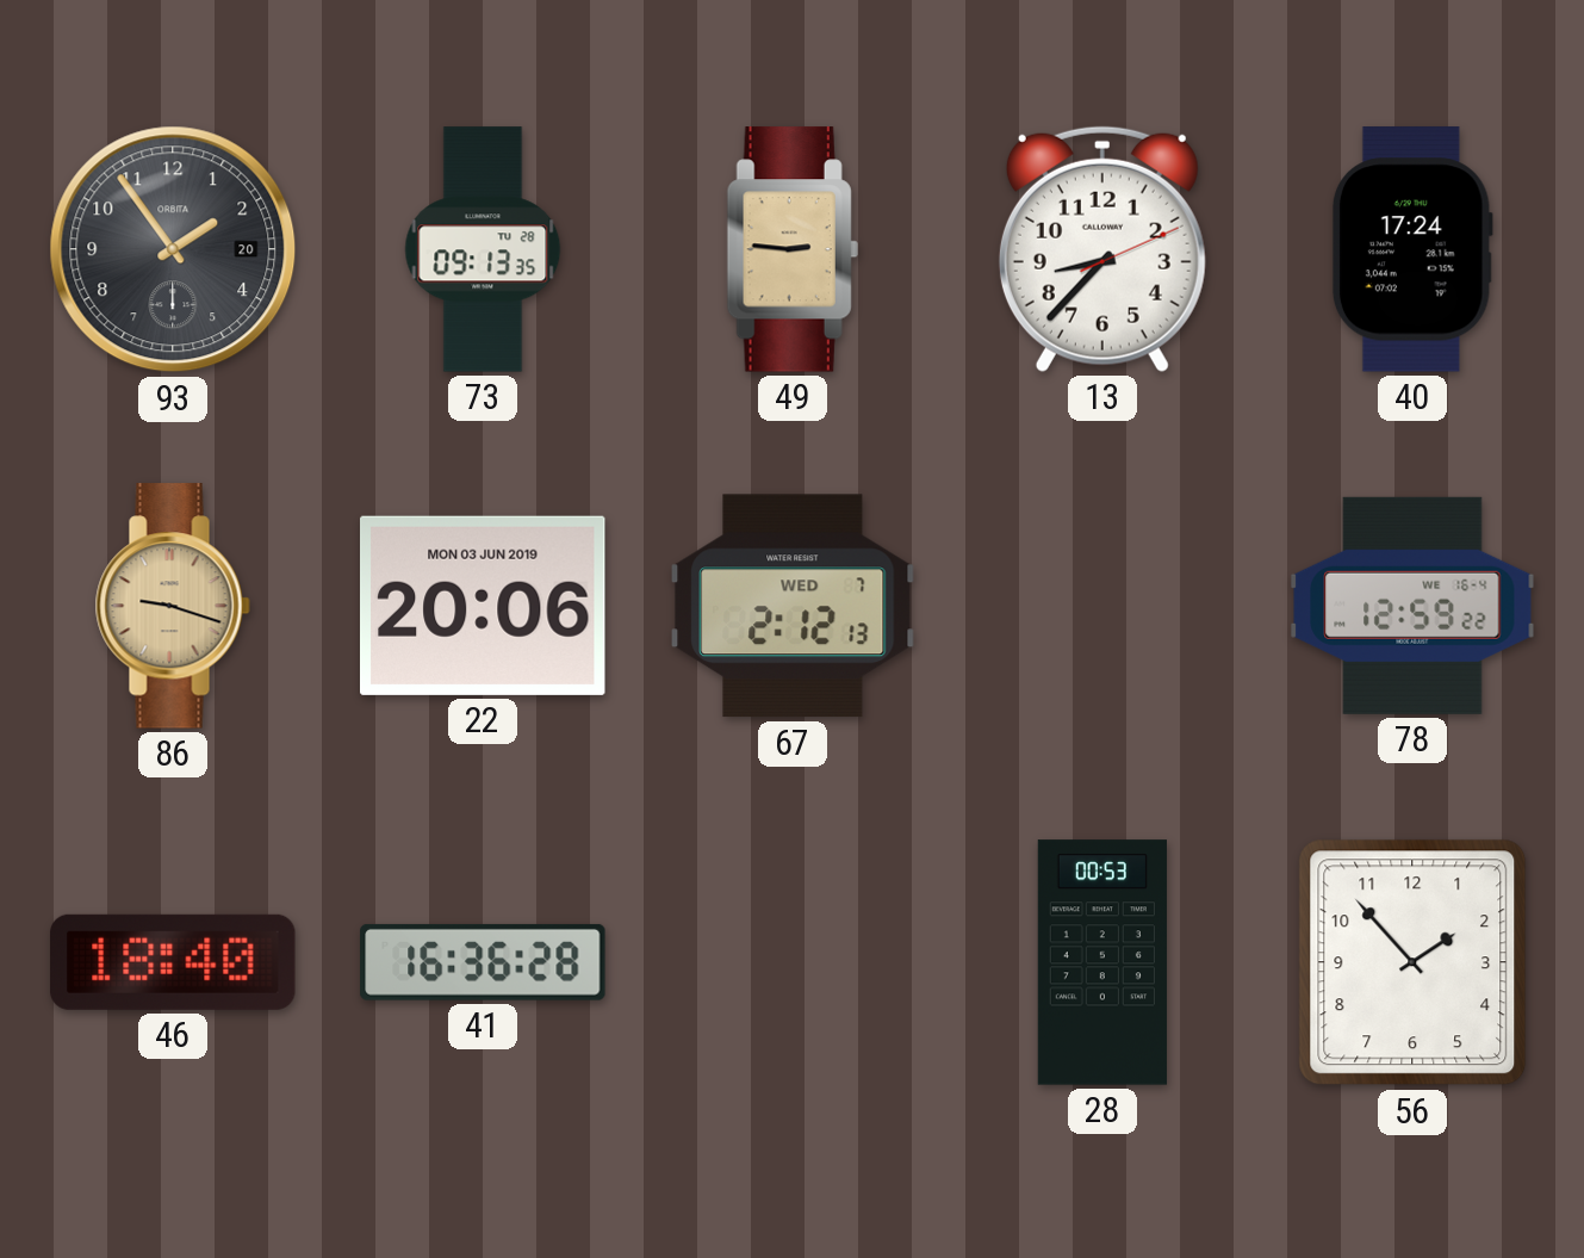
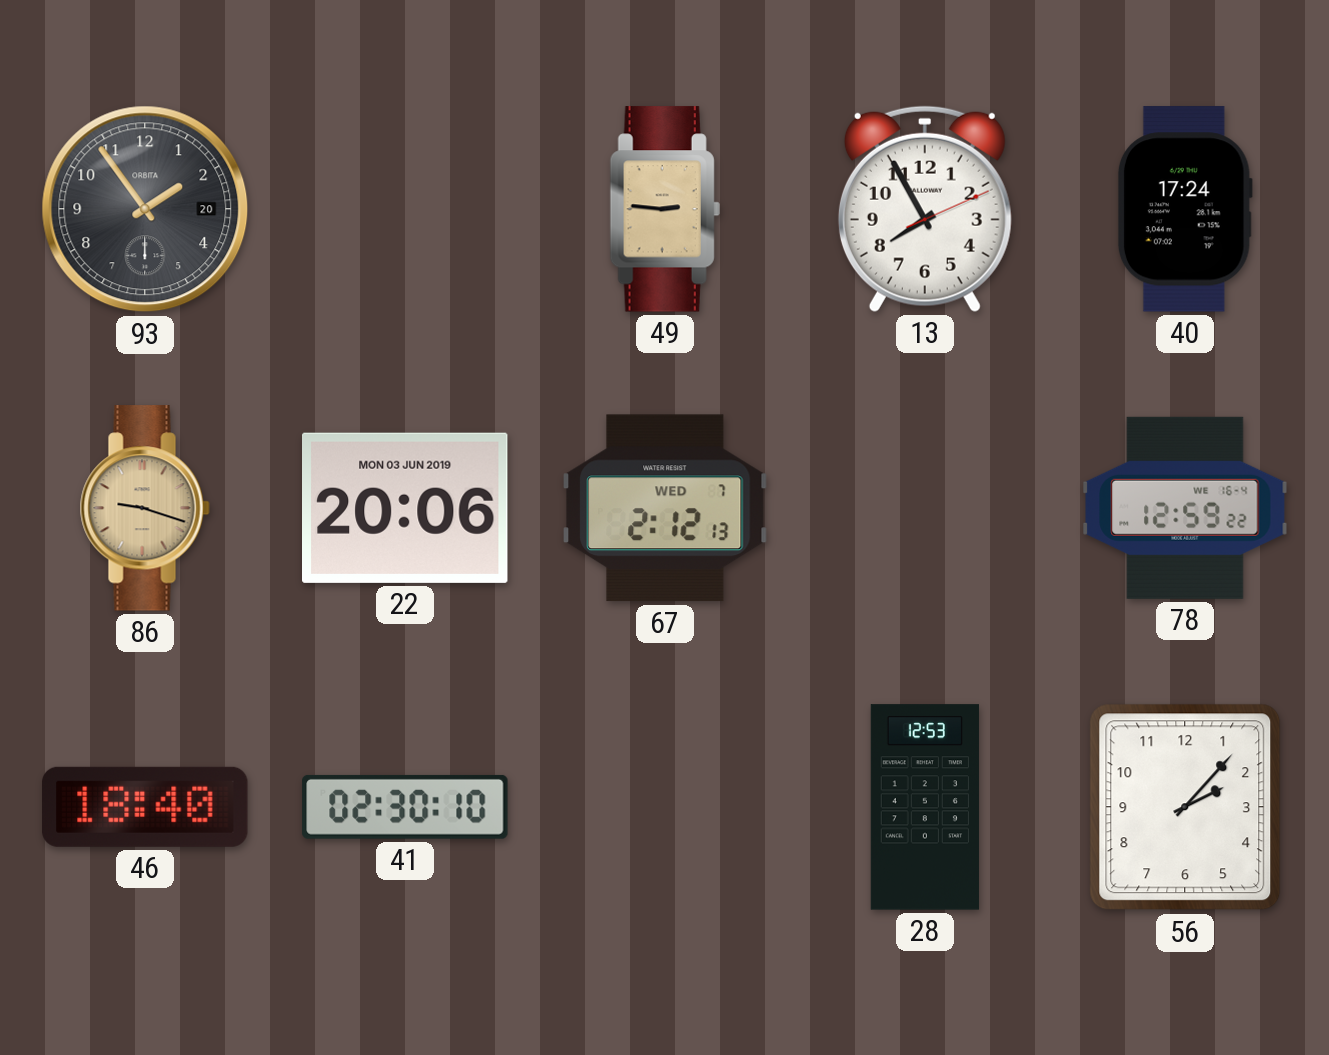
73: 09:13 -> none (483, 249)
13: 8:37 -> 7:55 (925, 209)
41: 16:36 -> 02:30 (405, 807)
28: 00:53 -> 12:53 (925, 807)
56: 1:53 -> 2:07 (1185, 807)
